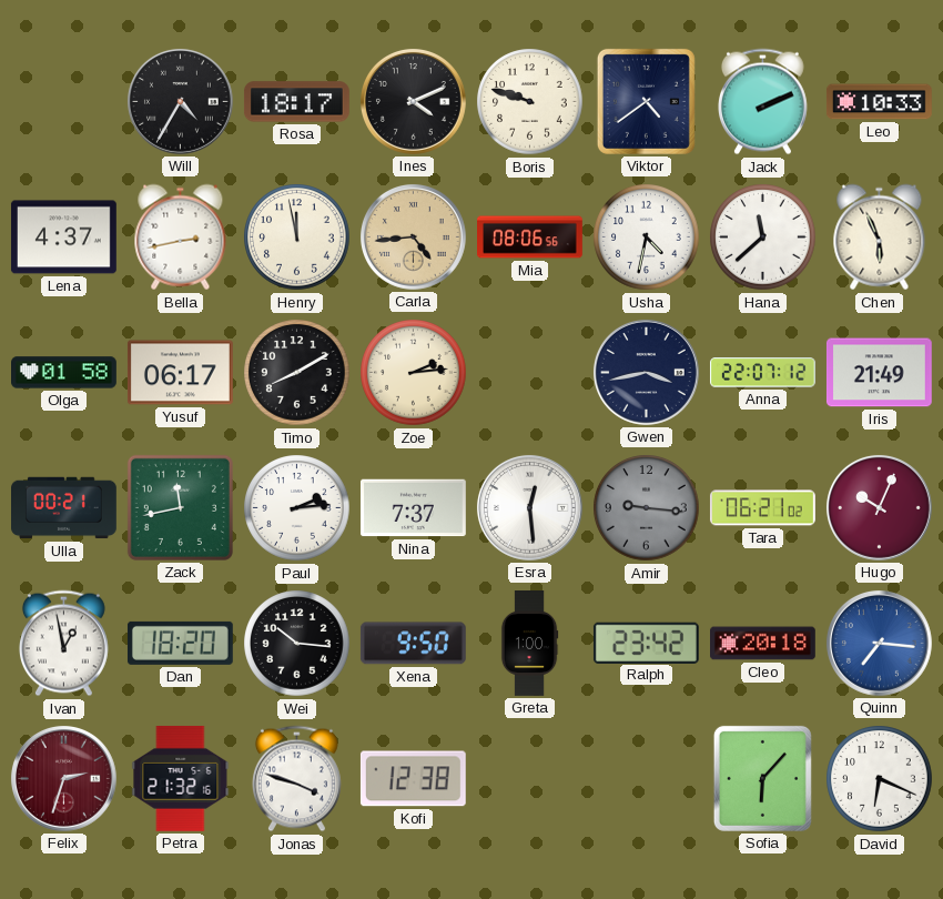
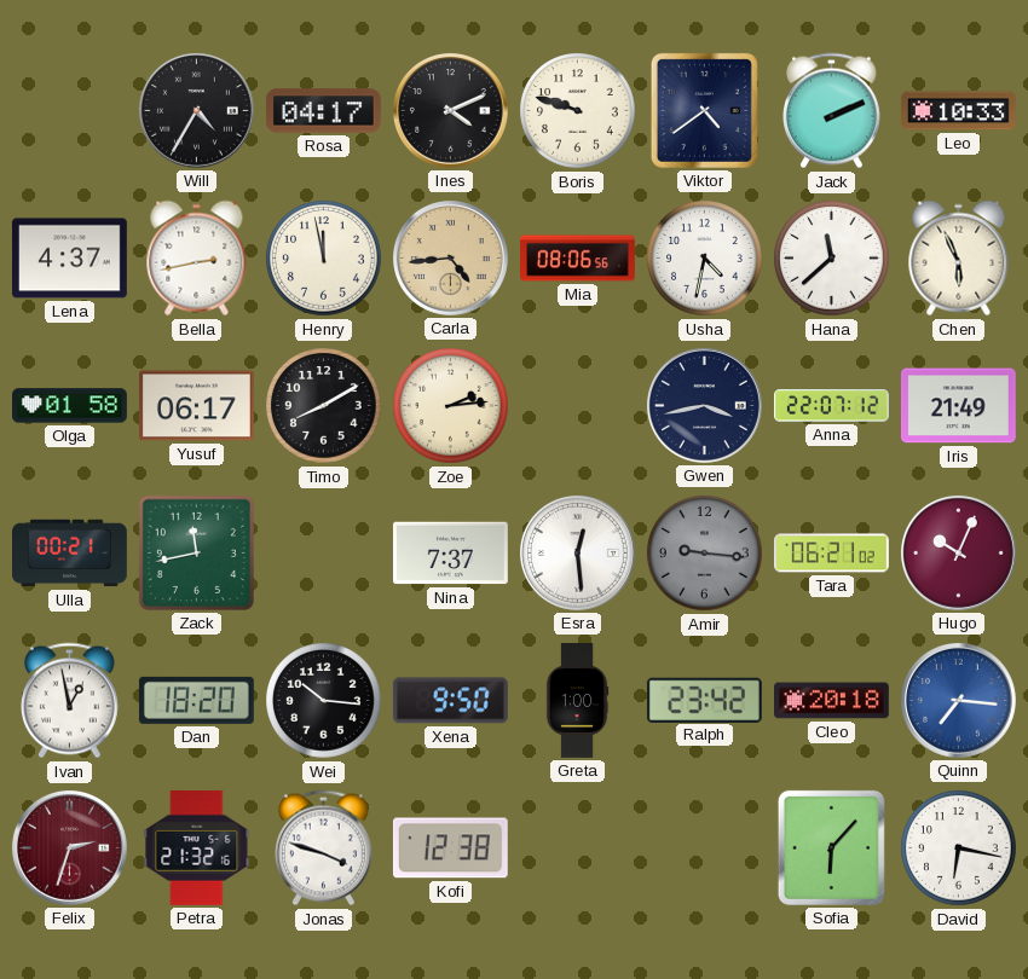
Rosa: 18:17 -> 04:17 (323, 111)
Paul: 2:14 -> none (297, 508)
David: 6:19 -> 6:17 (959, 848)
